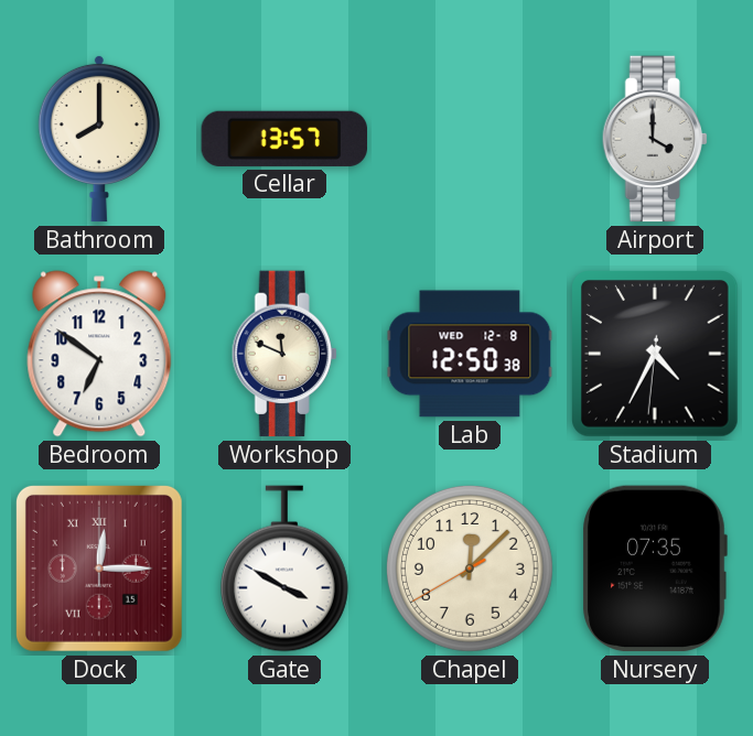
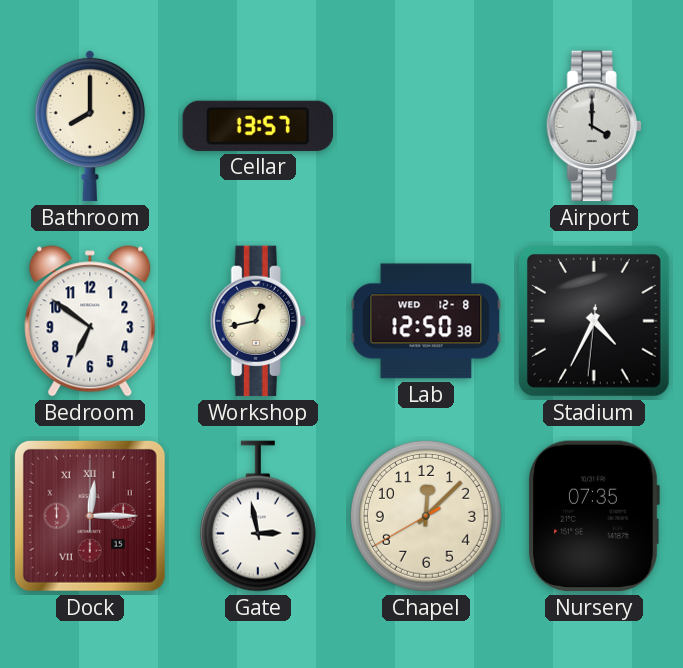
Workshop: 11:49 -> 12:43 (258, 321)
Gate: 3:50 -> 2:58 (258, 516)
